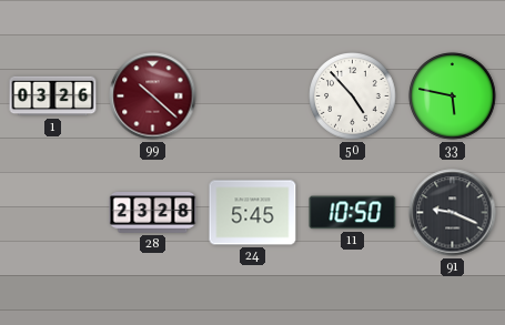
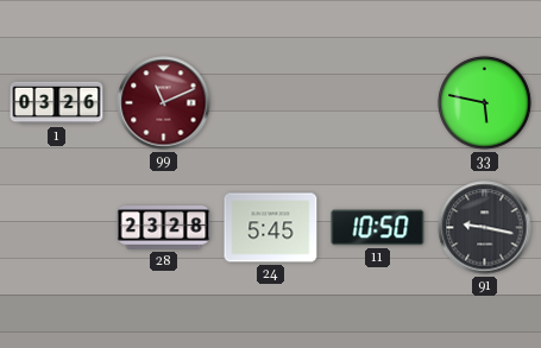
99: 10:22 -> 11:11 (164, 103)
50: 4:53 -> none (353, 97)
91: 9:19 -> 9:17 (485, 228)
